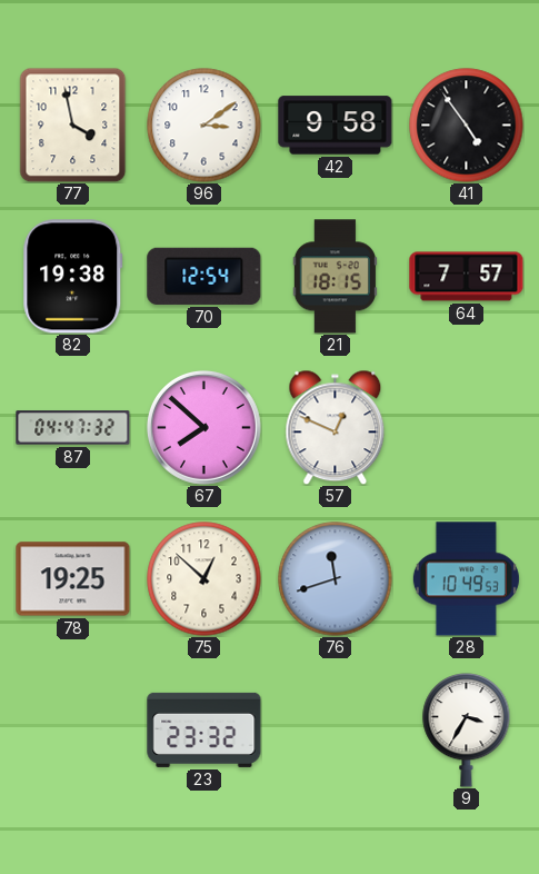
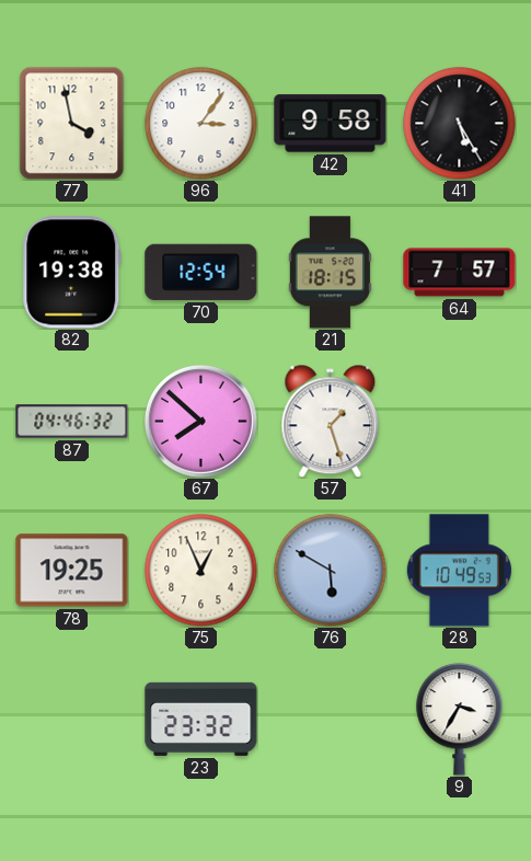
96: 3:09 -> 3:06 (201, 124)
41: 4:54 -> 5:25 (460, 124)
87: 04:47 -> 04:46 (72, 422)
57: 12:49 -> 1:27 (331, 421)
75: 12:52 -> 12:56 (201, 571)
76: 11:42 -> 5:50 (331, 571)
